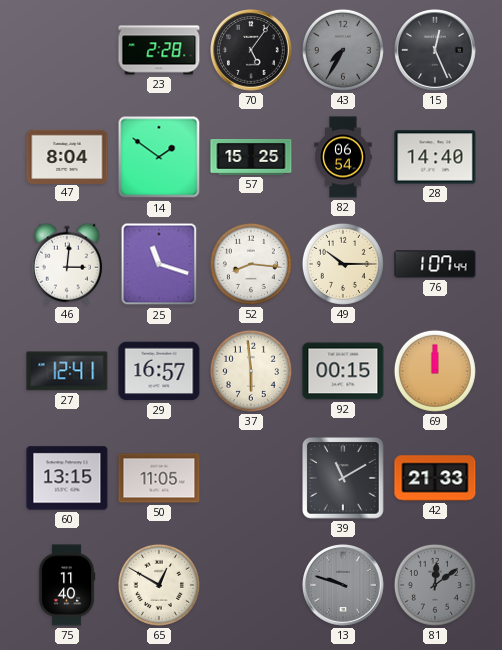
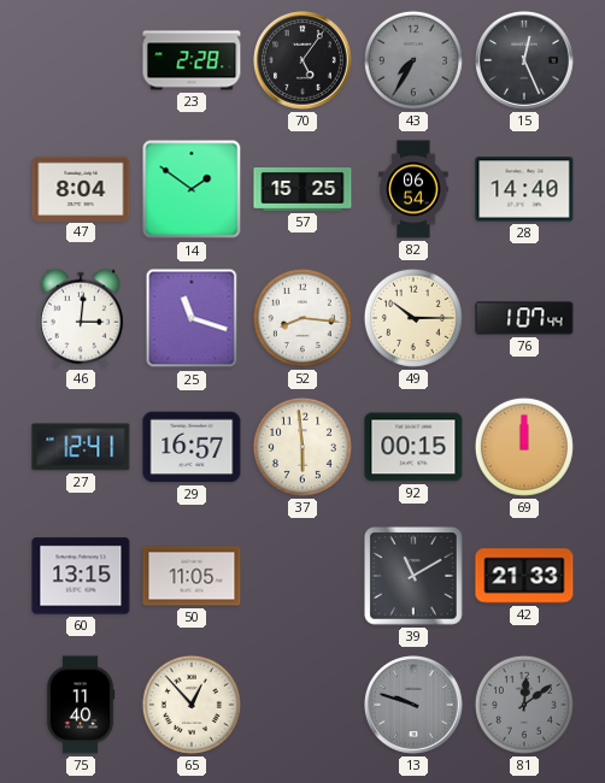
65: 12:50 -> 12:53 (192, 705)
